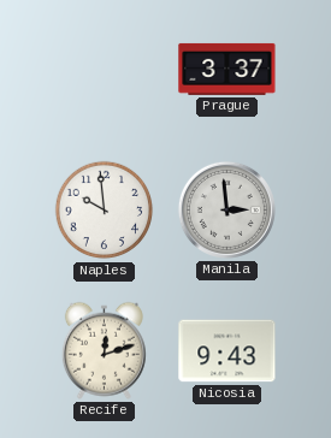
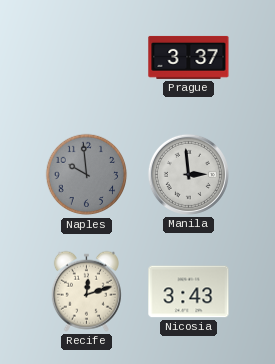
Naples dial: white -> grey (87, 175)
Nicosia: 9:43 -> 3:43 (189, 292)
